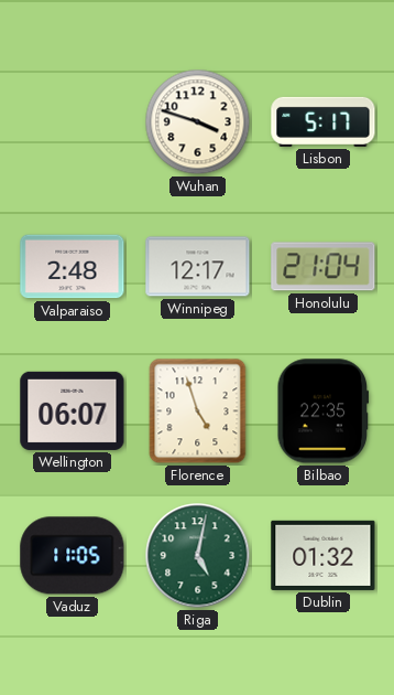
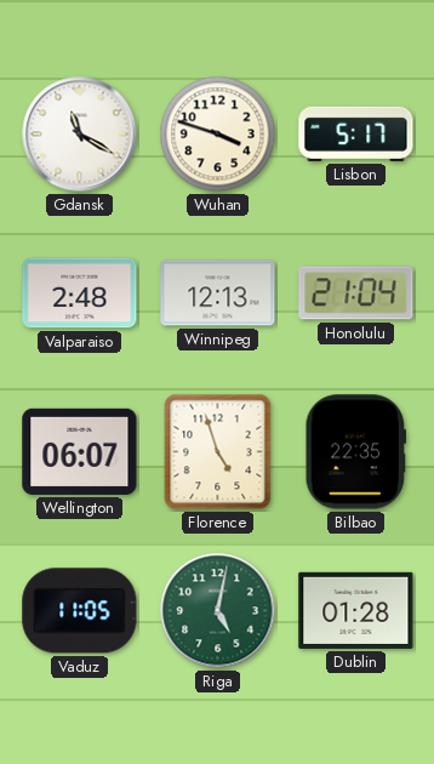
Gdansk: none -> 11:20 (80, 135)
Winnipeg: 12:17 -> 12:13 (218, 293)
Dublin: 01:32 -> 01:28 (356, 610)
